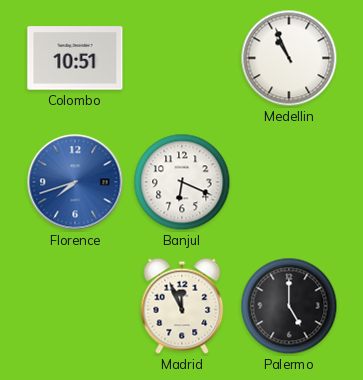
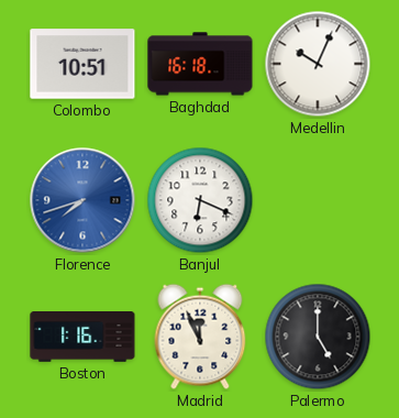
Baghdad: none -> 16:18 (200, 64)
Medellin: 10:56 -> 10:04 (318, 64)
Boston: none -> 1:16 (82, 337)
